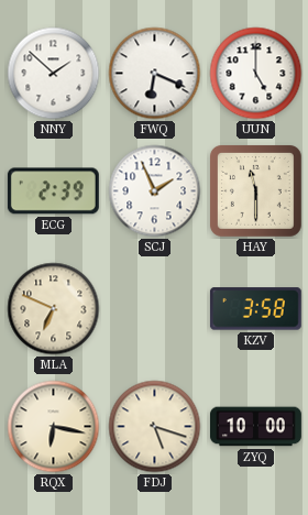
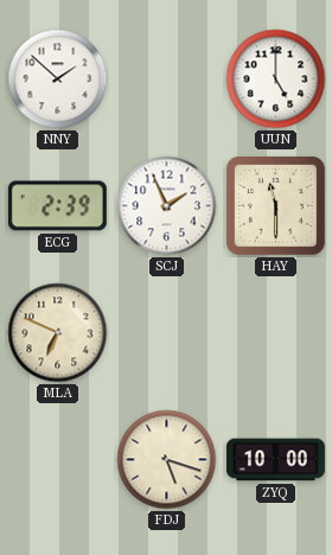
FWQ: 6:19 -> none (155, 74)
KZV: 3:58 -> none (255, 309)
RQX: 6:17 -> none (54, 427)
